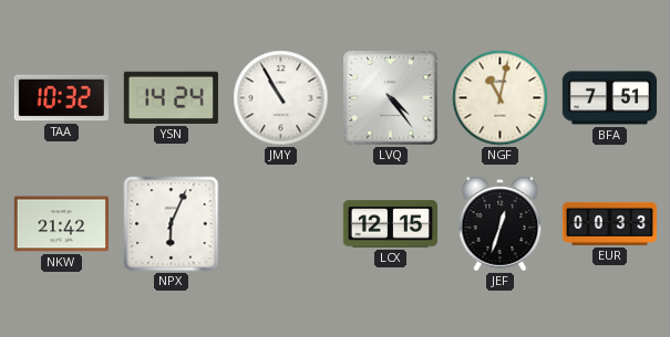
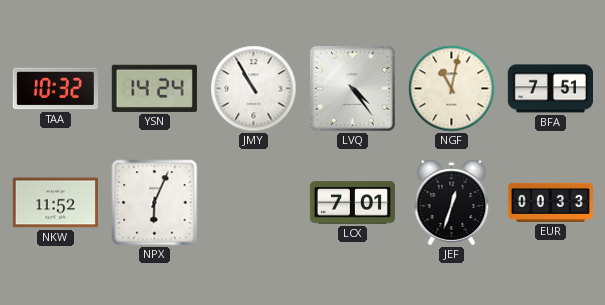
NKW: 21:42 -> 11:52 (55, 203)
LCX: 12:15 -> 7:01 (352, 203)
